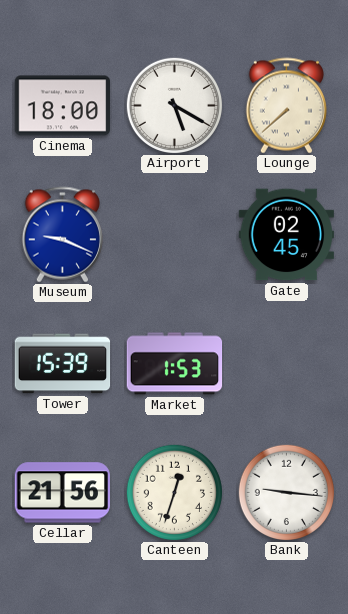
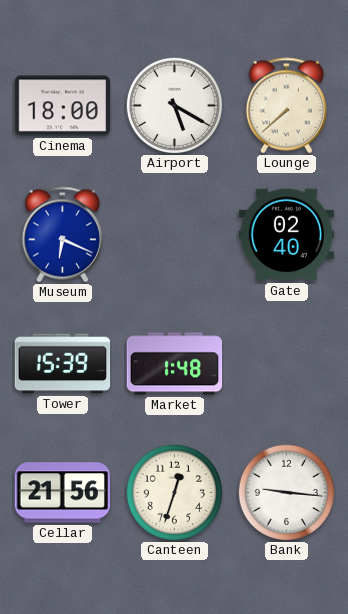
Museum: 9:19 -> 6:19 (62, 235)
Gate: 02:45 -> 02:40 (287, 235)
Market: 1:53 -> 1:48 (175, 364)
